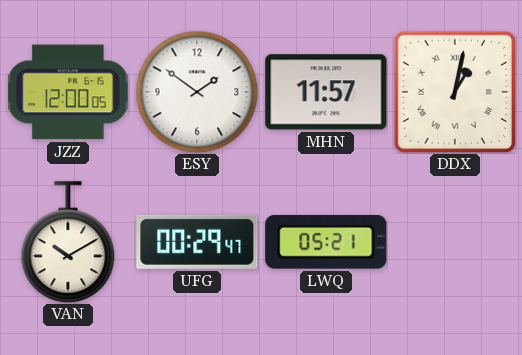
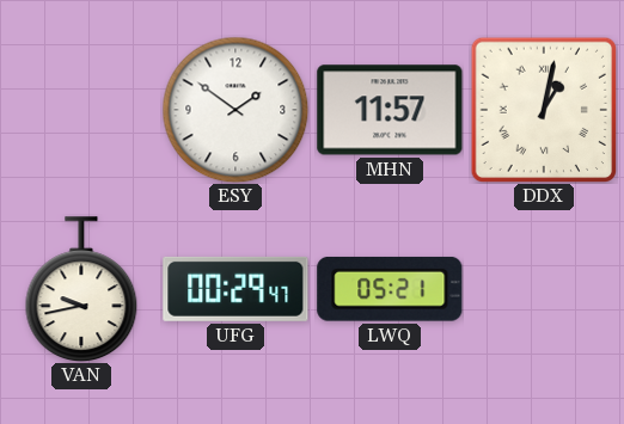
JZZ: 12:00 -> none (68, 92)
VAN: 10:10 -> 9:43 (81, 289)
